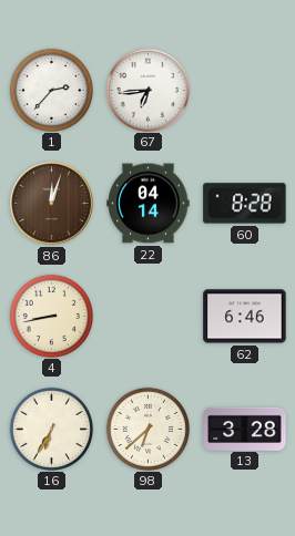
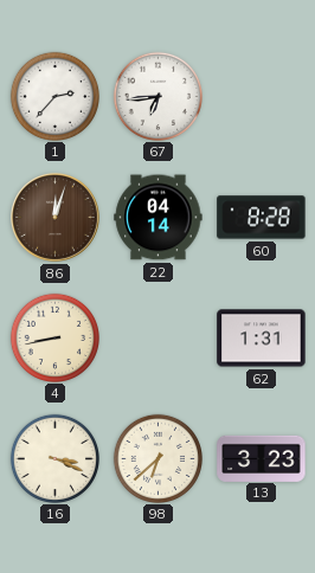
62: 6:46 -> 1:31 (262, 339)
16: 6:35 -> 3:19 (54, 458)
13: 3:28 -> 3:23 (262, 458)
